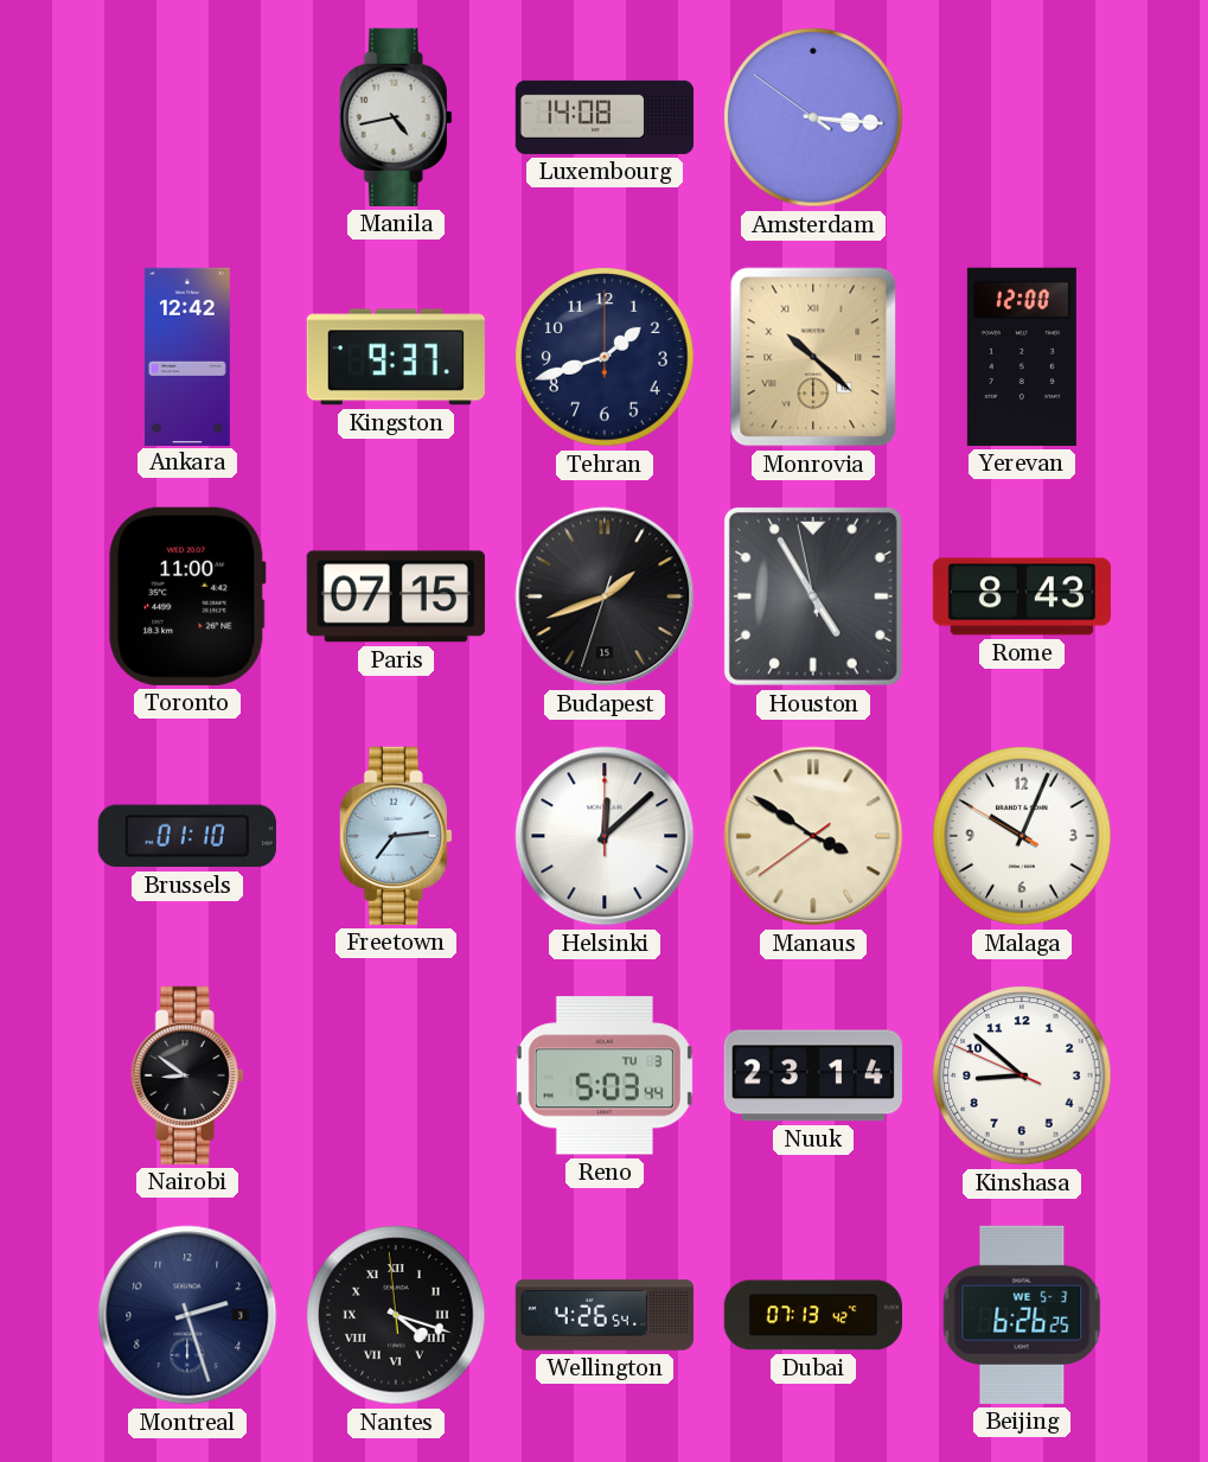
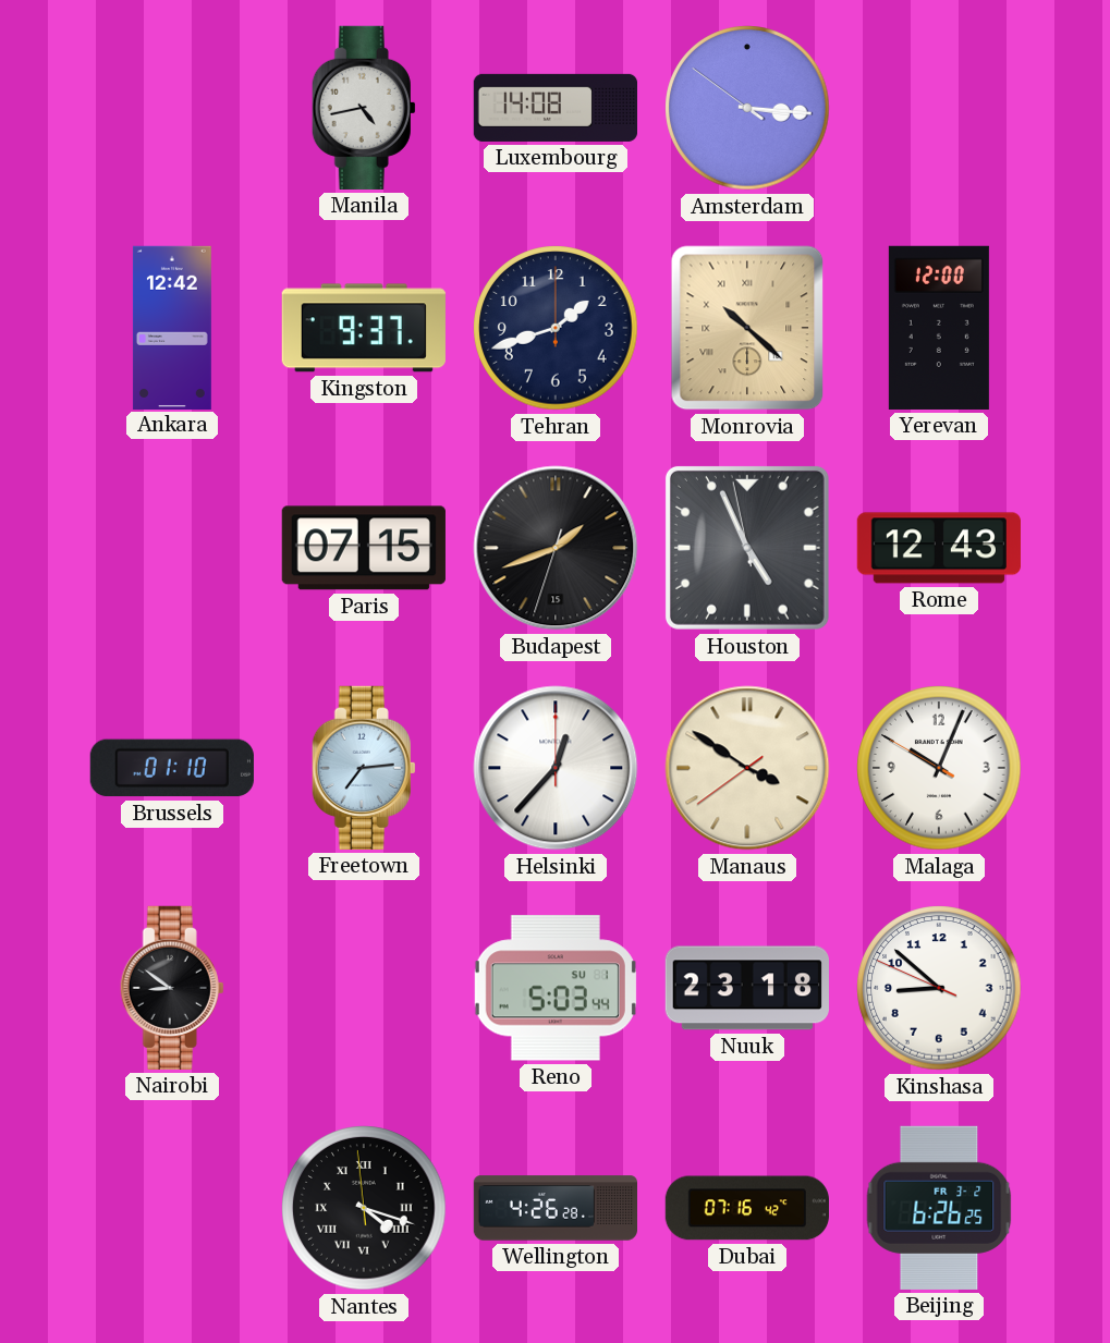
Toronto: 11:00 -> none (187, 596)
Houston: 4:54 -> 4:55 (747, 548)
Rome: 8:43 -> 12:43 (939, 548)
Helsinki: 12:08 -> 12:37 (556, 768)
Reno date: TU 3 -> SU 1 (556, 988)
Nuuk: 23:14 -> 23:18 (747, 988)
Montreal: 2:27 -> none (187, 1315)
Wellington: 4:26:54 -> 4:26:28 (554, 1208)
Dubai: 07:13 -> 07:16 (747, 1208)
Beijing date: WE 5-3 -> FR 3-2 (939, 1208)
